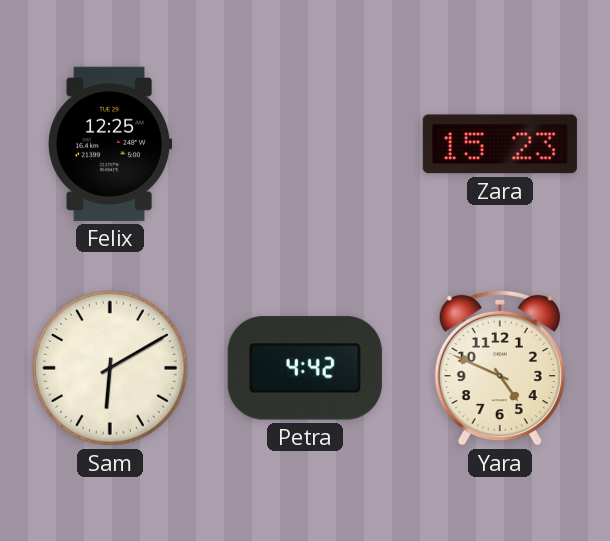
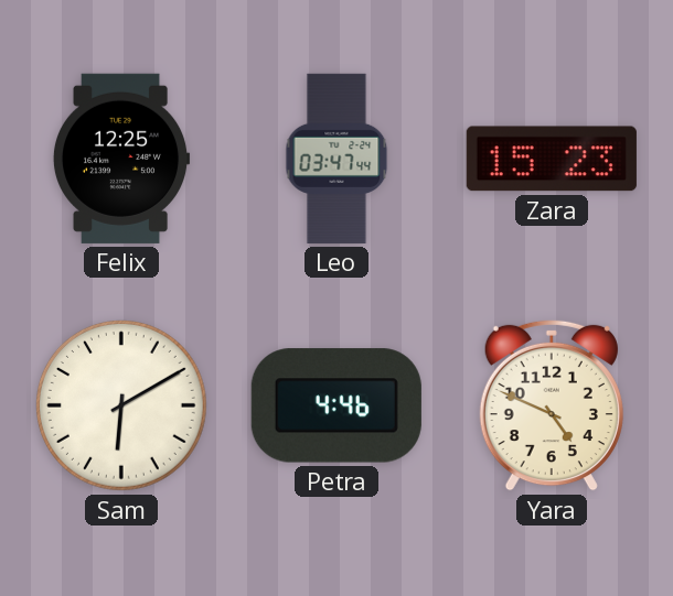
Leo: none -> 03:47 (336, 159)
Petra: 4:42 -> 4:46 (336, 405)
